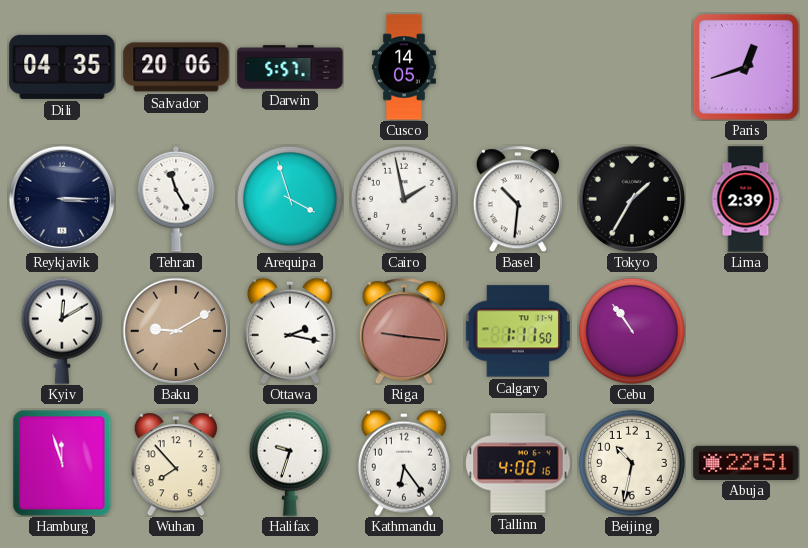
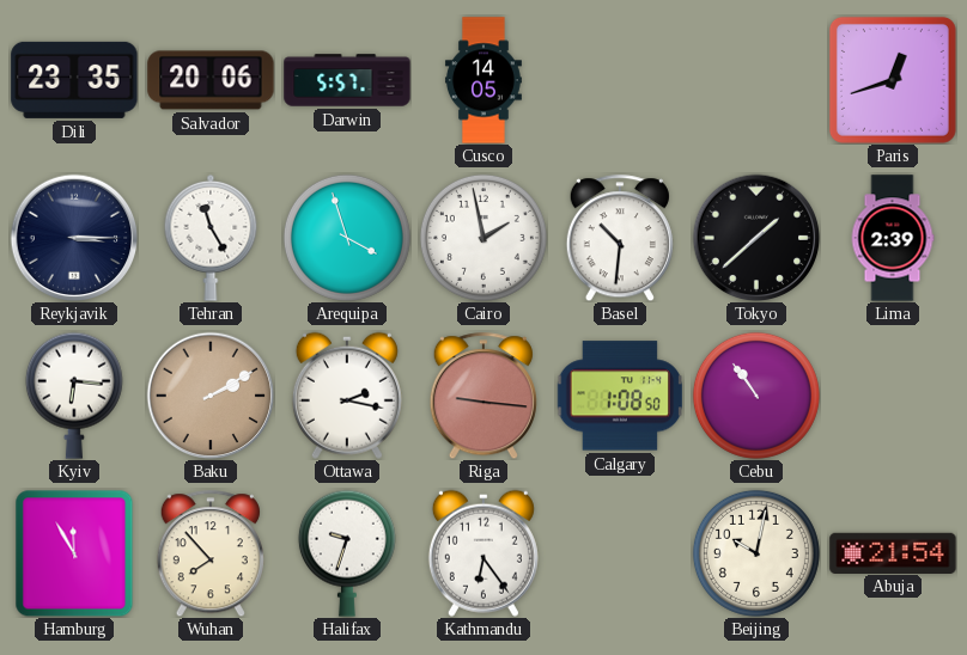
Dili: 04:35 -> 23:35 (74, 80)
Tokyo: 1:35 -> 1:38 (756, 238)
Kyiv: 12:10 -> 6:16 (74, 396)
Baku: 9:10 -> 2:10 (211, 396)
Calgary: 1:11 -> 1:08 (619, 396)
Hamburg: 11:57 -> 11:55 (74, 553)
Tallinn: 4:00 -> none (518, 463)
Beijing: 10:32 -> 10:02 (756, 553)
Abuja: 22:51 -> 21:54 (893, 552)
